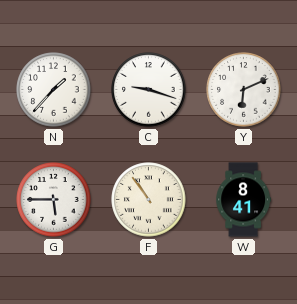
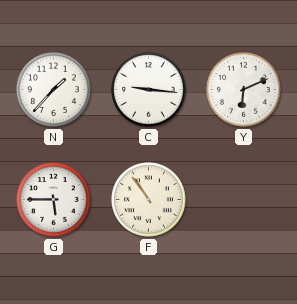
C: 9:18 -> 9:16 (149, 90)
W: 8:41 -> none (243, 200)
